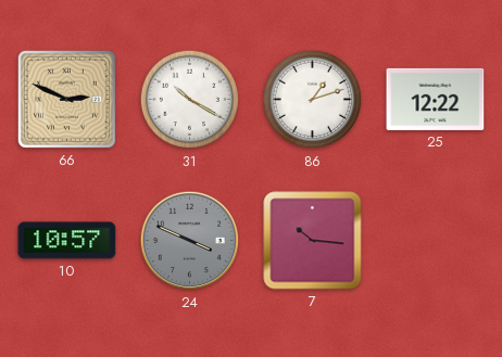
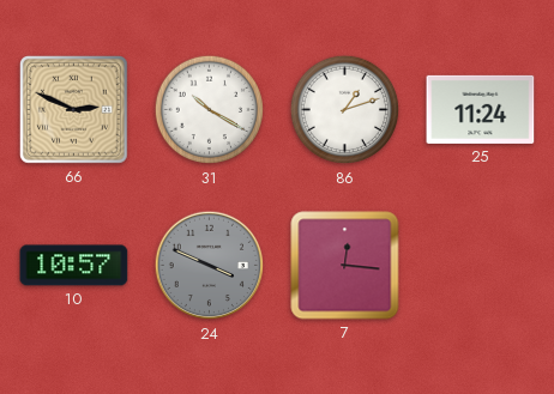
25: 12:22 -> 11:24 (481, 109)
7: 10:16 -> 12:16 (345, 266)
